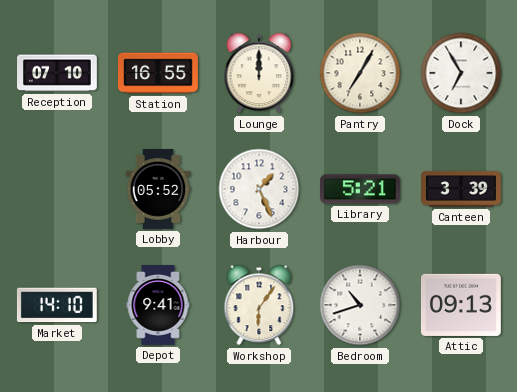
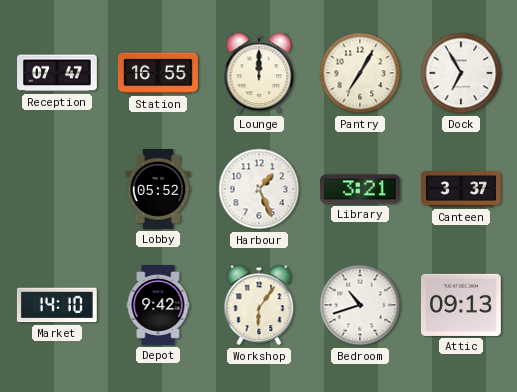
Reception: 07:10 -> 07:47 (58, 73)
Library: 5:21 -> 3:21 (360, 189)
Canteen: 3:39 -> 3:37 (462, 189)
Depot: 9:41 -> 9:42 (158, 306)
